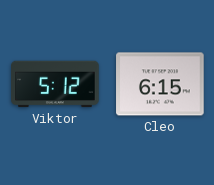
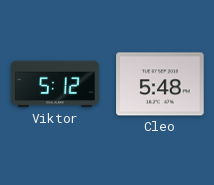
Cleo: 6:15 -> 5:48 (160, 84)
